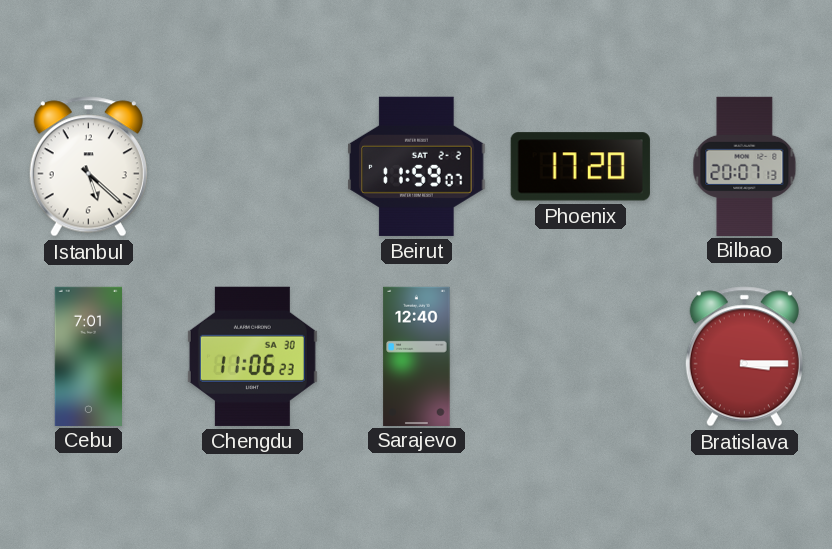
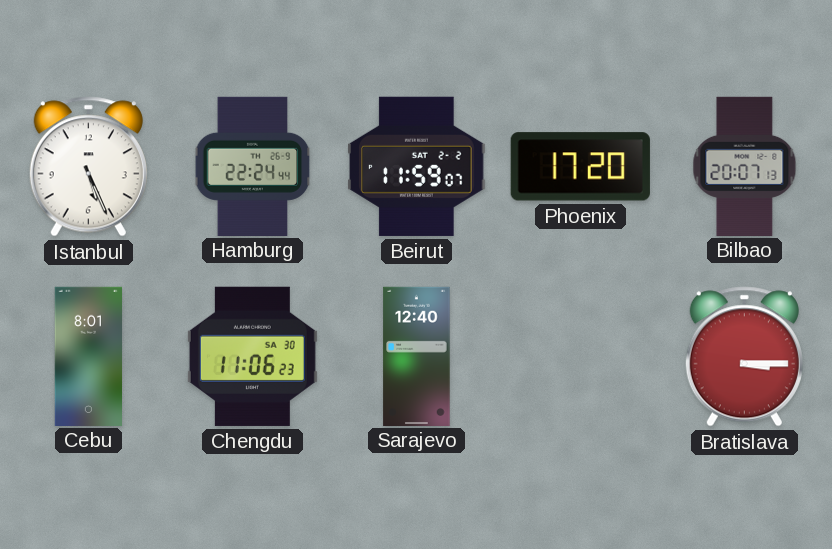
Istanbul: 5:22 -> 5:26 (88, 167)
Hamburg: none -> 22:24 (253, 166)
Cebu: 7:01 -> 8:01 (89, 356)
